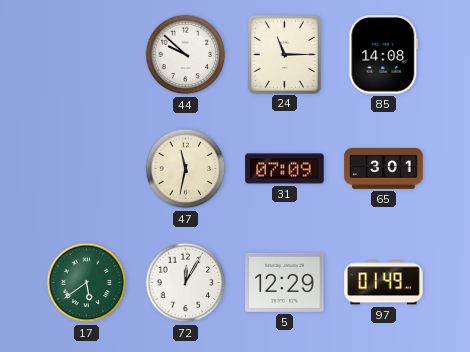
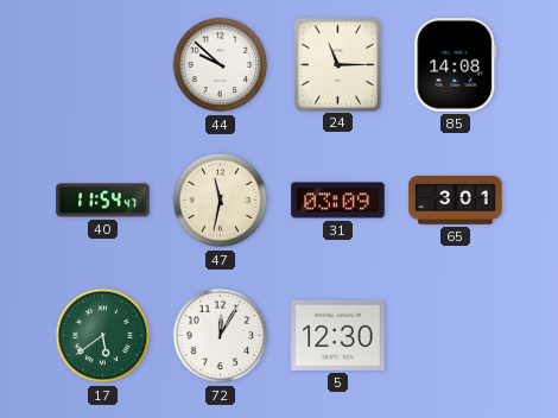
40: none -> 11:54 (103, 201)
31: 07:09 -> 03:09 (338, 201)
5: 12:29 -> 12:30 (338, 335)
97: 01:49 -> none (384, 283)
